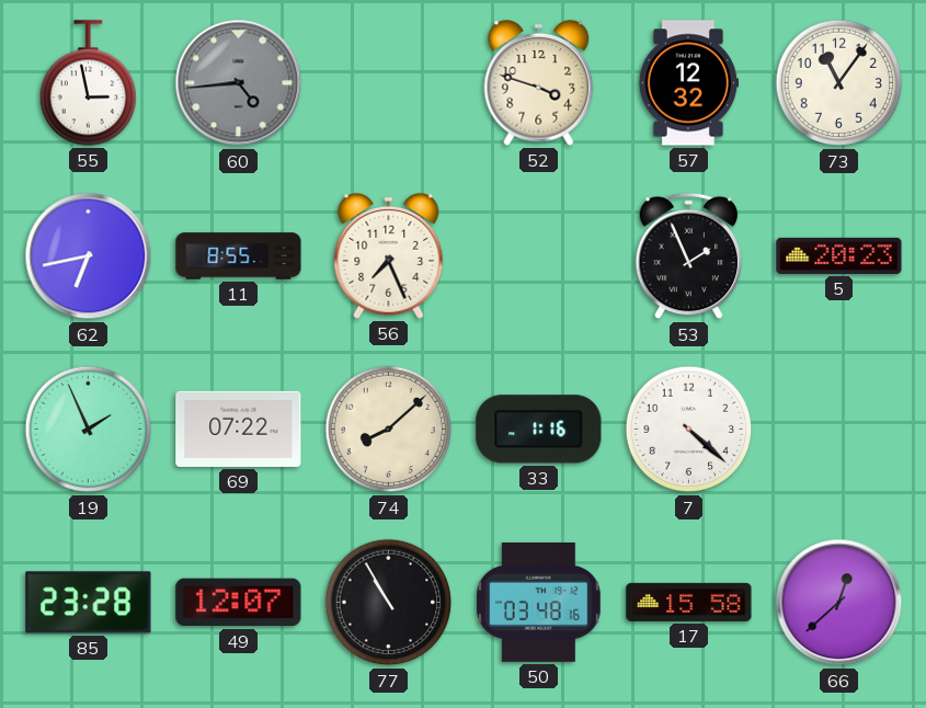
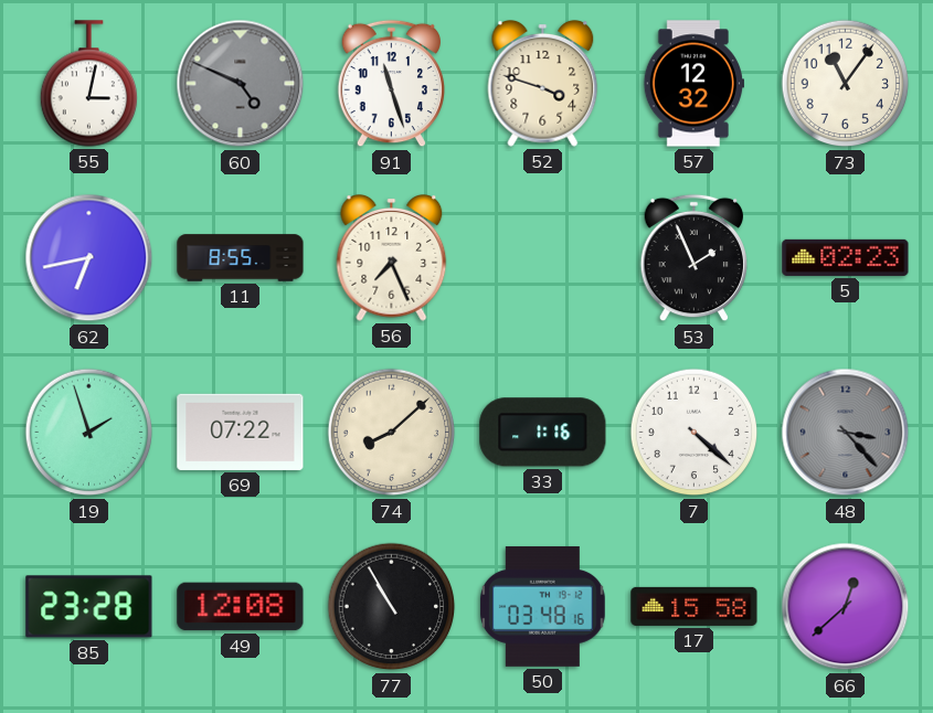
55: 2:58 -> 3:02 (88, 84)
60: 4:44 -> 4:49 (241, 84)
91: none -> 11:27 (392, 84)
5: 20:23 -> 02:23 (846, 257)
19: 1:56 -> 1:57 (89, 433)
48: none -> 3:23 (846, 433)
49: 12:07 -> 12:08 (241, 607)
